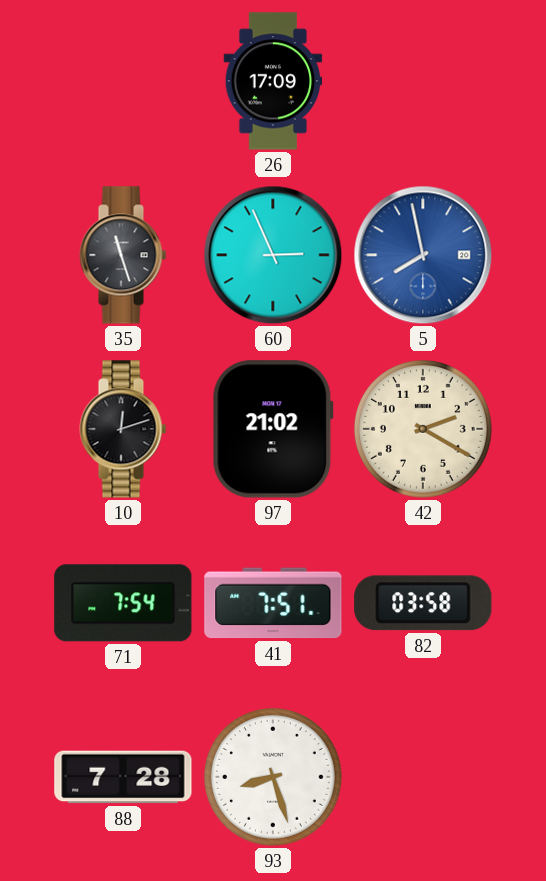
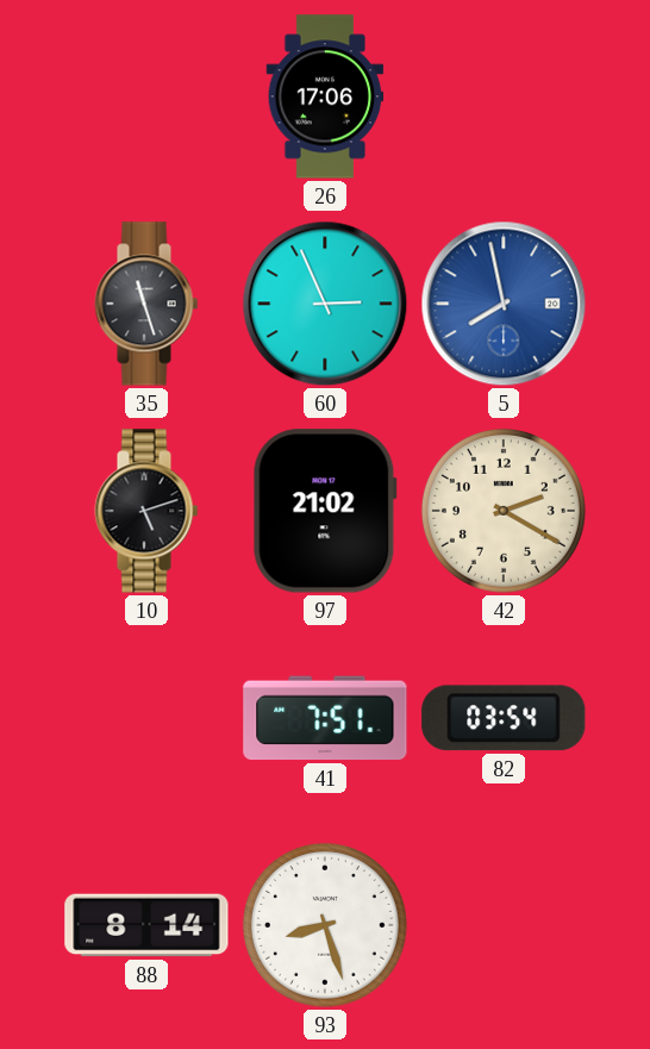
26: 17:09 -> 17:06 (325, 96)
10: 12:12 -> 5:12 (146, 511)
71: 7:54 -> none (123, 603)
82: 03:58 -> 03:54 (504, 718)
88: 7:28 -> 8:14 (146, 925)
